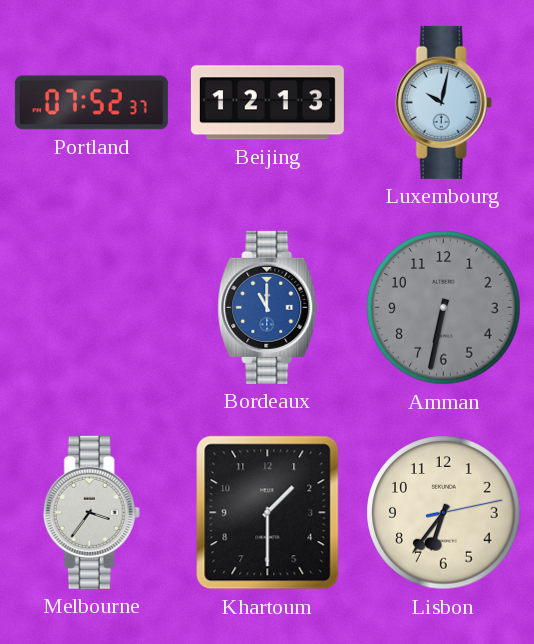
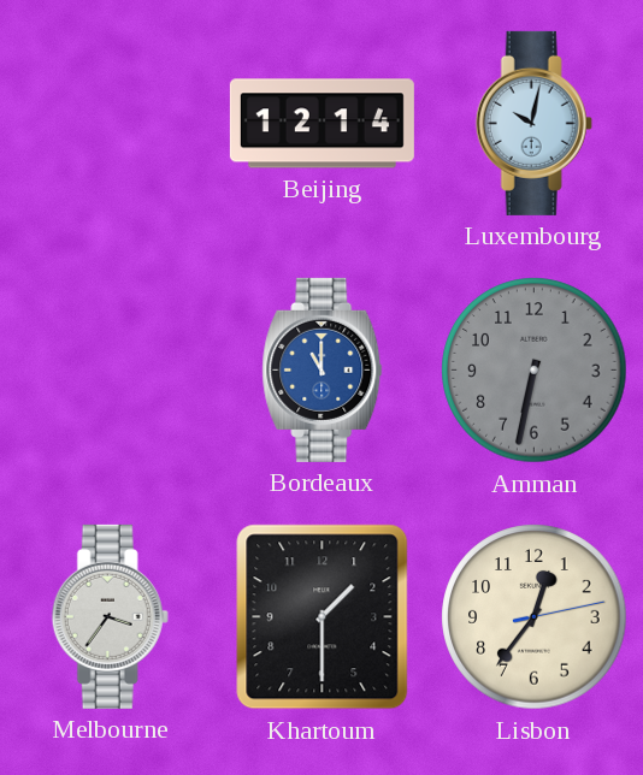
Portland: 07:52 -> none (91, 103)
Beijing: 12:13 -> 12:14 (321, 124)
Lisbon: 6:36 -> 12:36 (535, 617)
